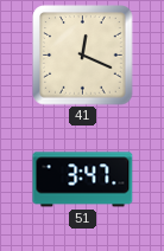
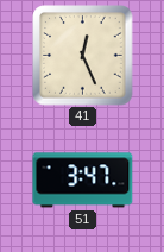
41: 12:19 -> 12:26 (83, 56)
